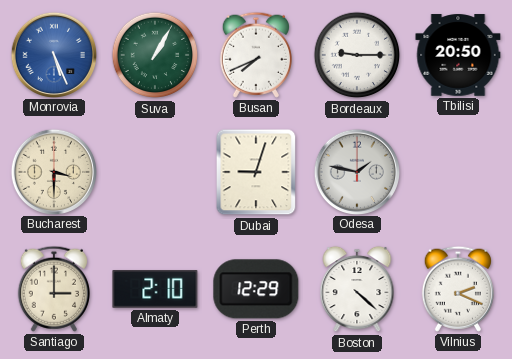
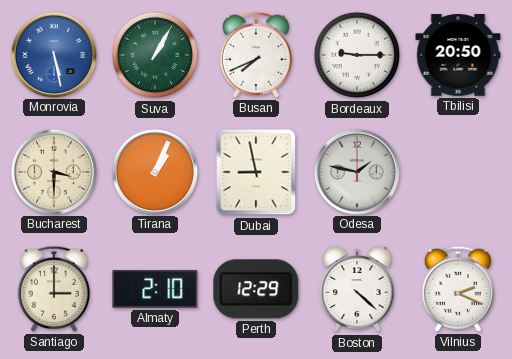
Monrovia: 5:26 -> 5:28 (53, 54)
Tirana: none -> 1:04 (154, 171)
Dubai: 9:03 -> 8:58 (256, 172)
